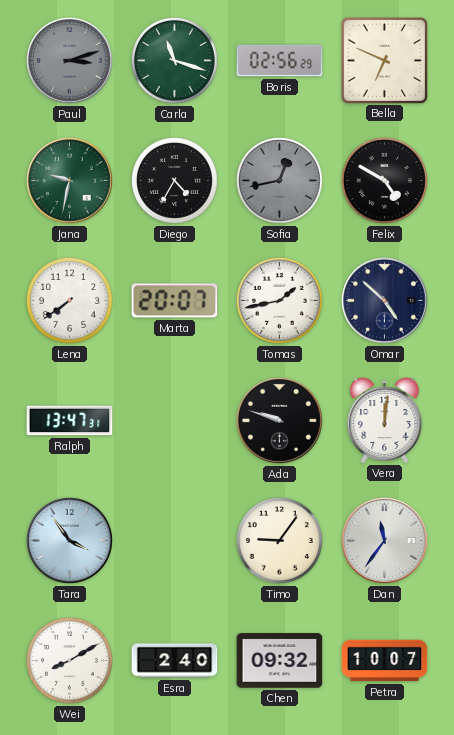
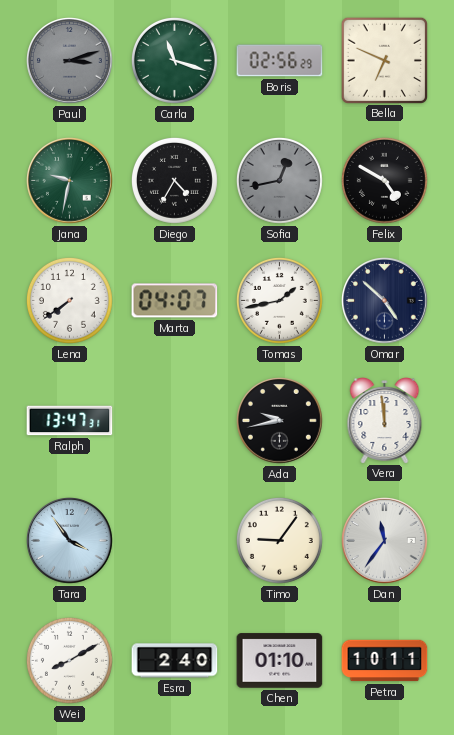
Marta: 20:07 -> 04:07 (175, 301)
Ada: 9:48 -> 9:43 (280, 421)
Vera: 12:01 -> 11:59 (385, 421)
Chen: 09:32 -> 01:10 (280, 661)
Petra: 10:07 -> 10:11 (385, 661)
